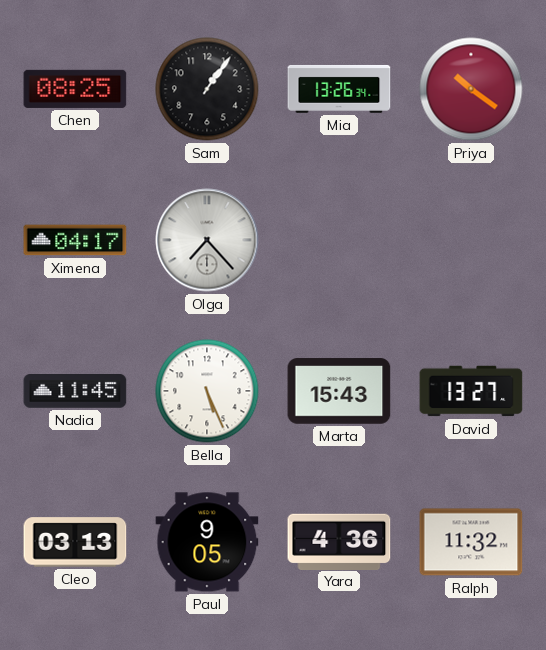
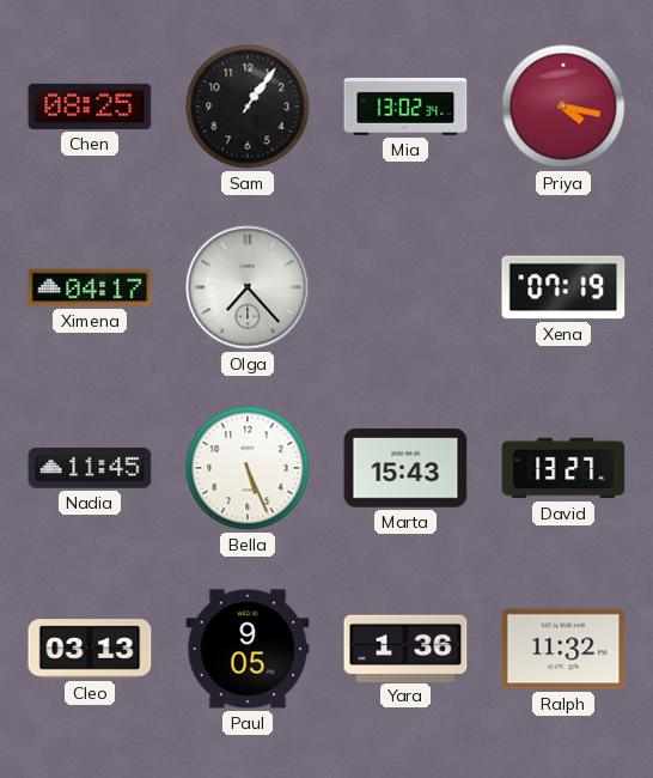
Mia: 13:26 -> 13:02 (405, 107)
Priya: 10:21 -> 4:17 (563, 107)
Xena: none -> 07:19 (563, 287)
Yara: 4:36 -> 1:36 (405, 648)
